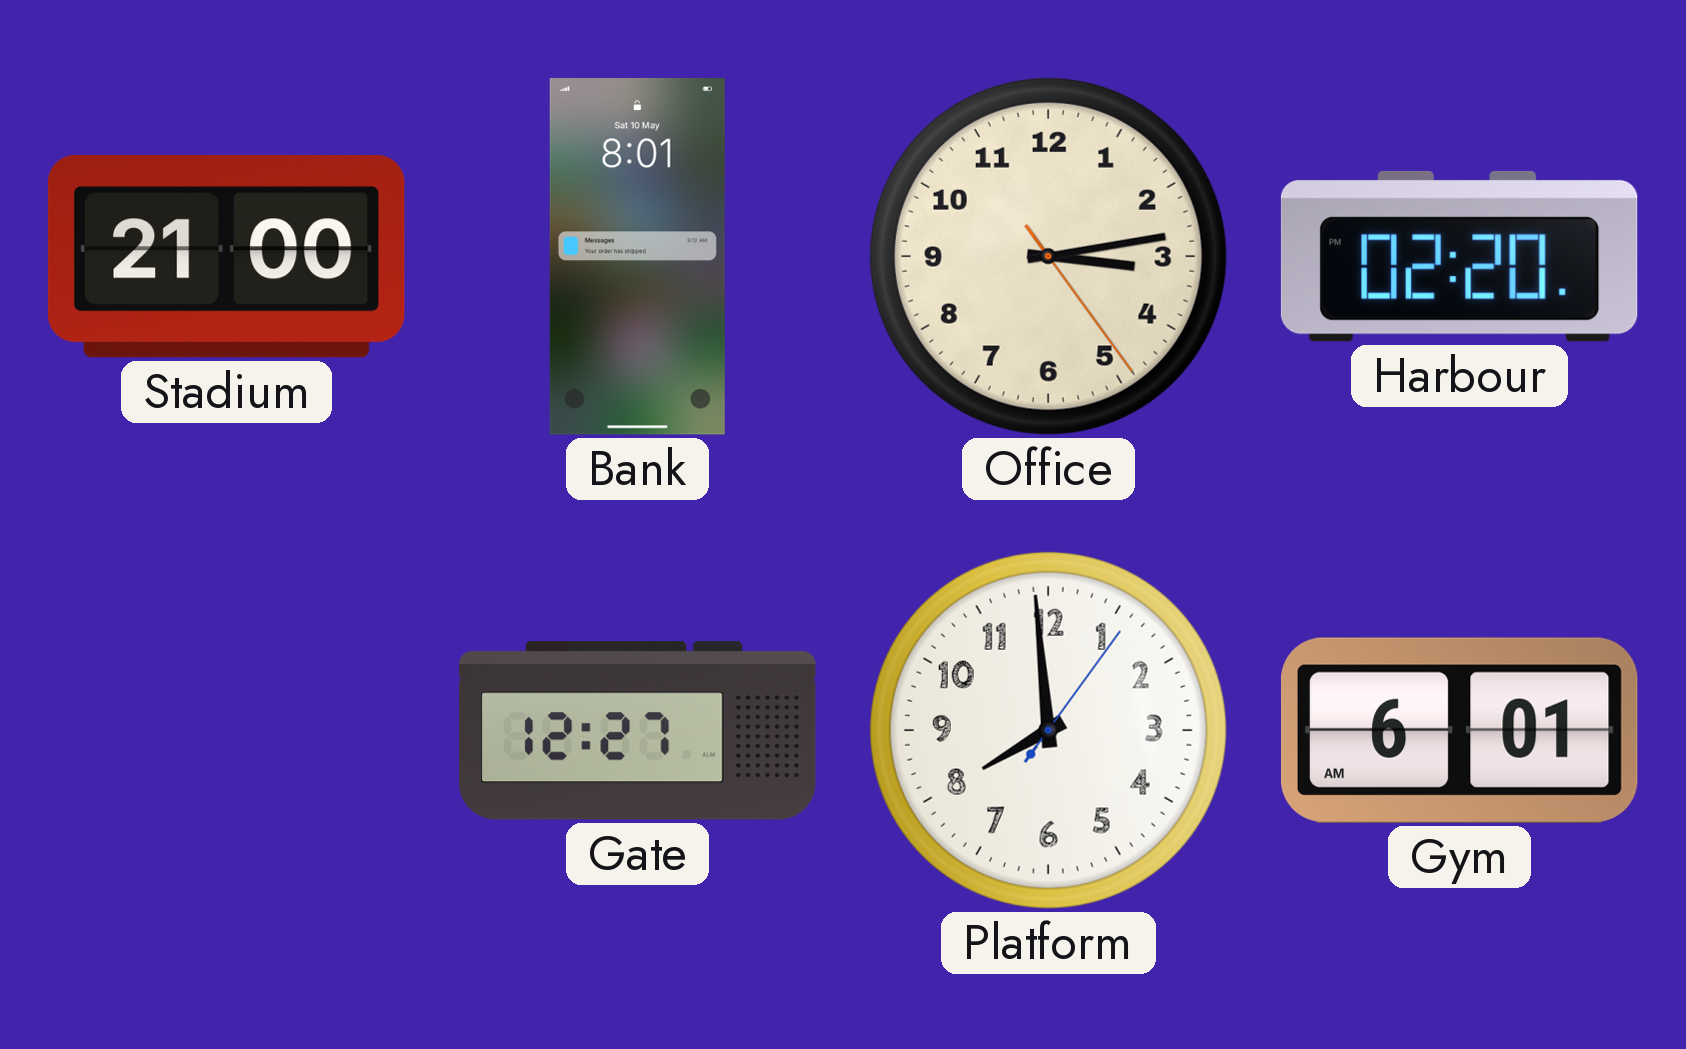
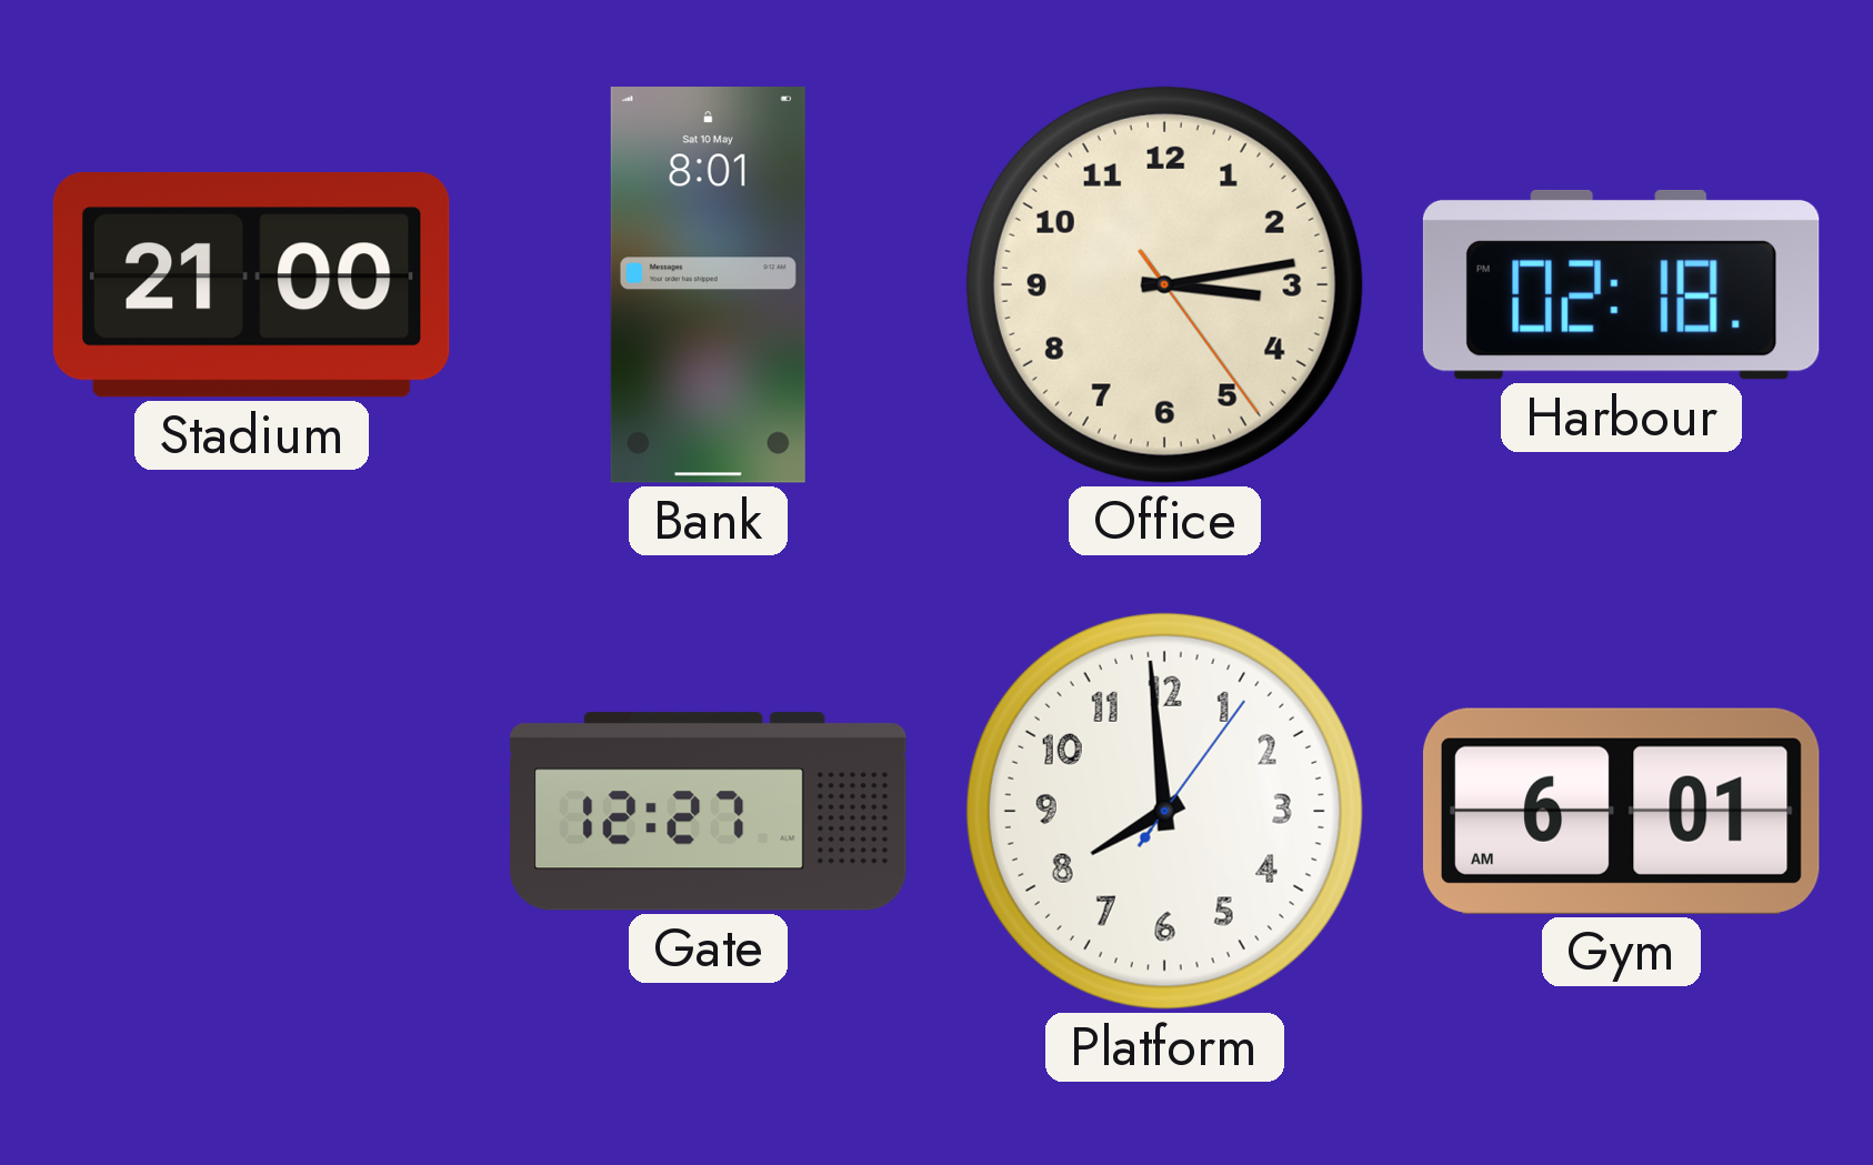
Harbour: 02:20 -> 02:18 (1621, 284)
